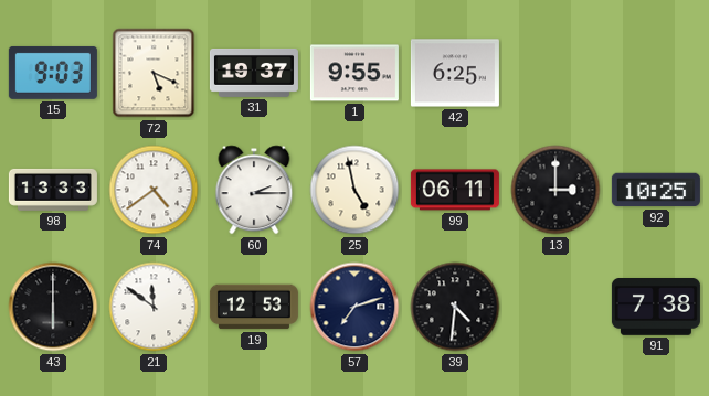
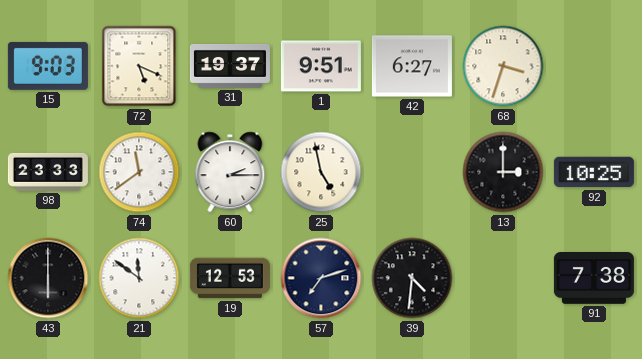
1: 9:55 -> 9:51 (321, 66)
42: 6:25 -> 6:27 (412, 66)
68: none -> 3:33 (503, 66)
98: 13:33 -> 23:33 (48, 172)
74: 4:39 -> 11:39 (139, 172)
99: 06:11 -> none (455, 190)
